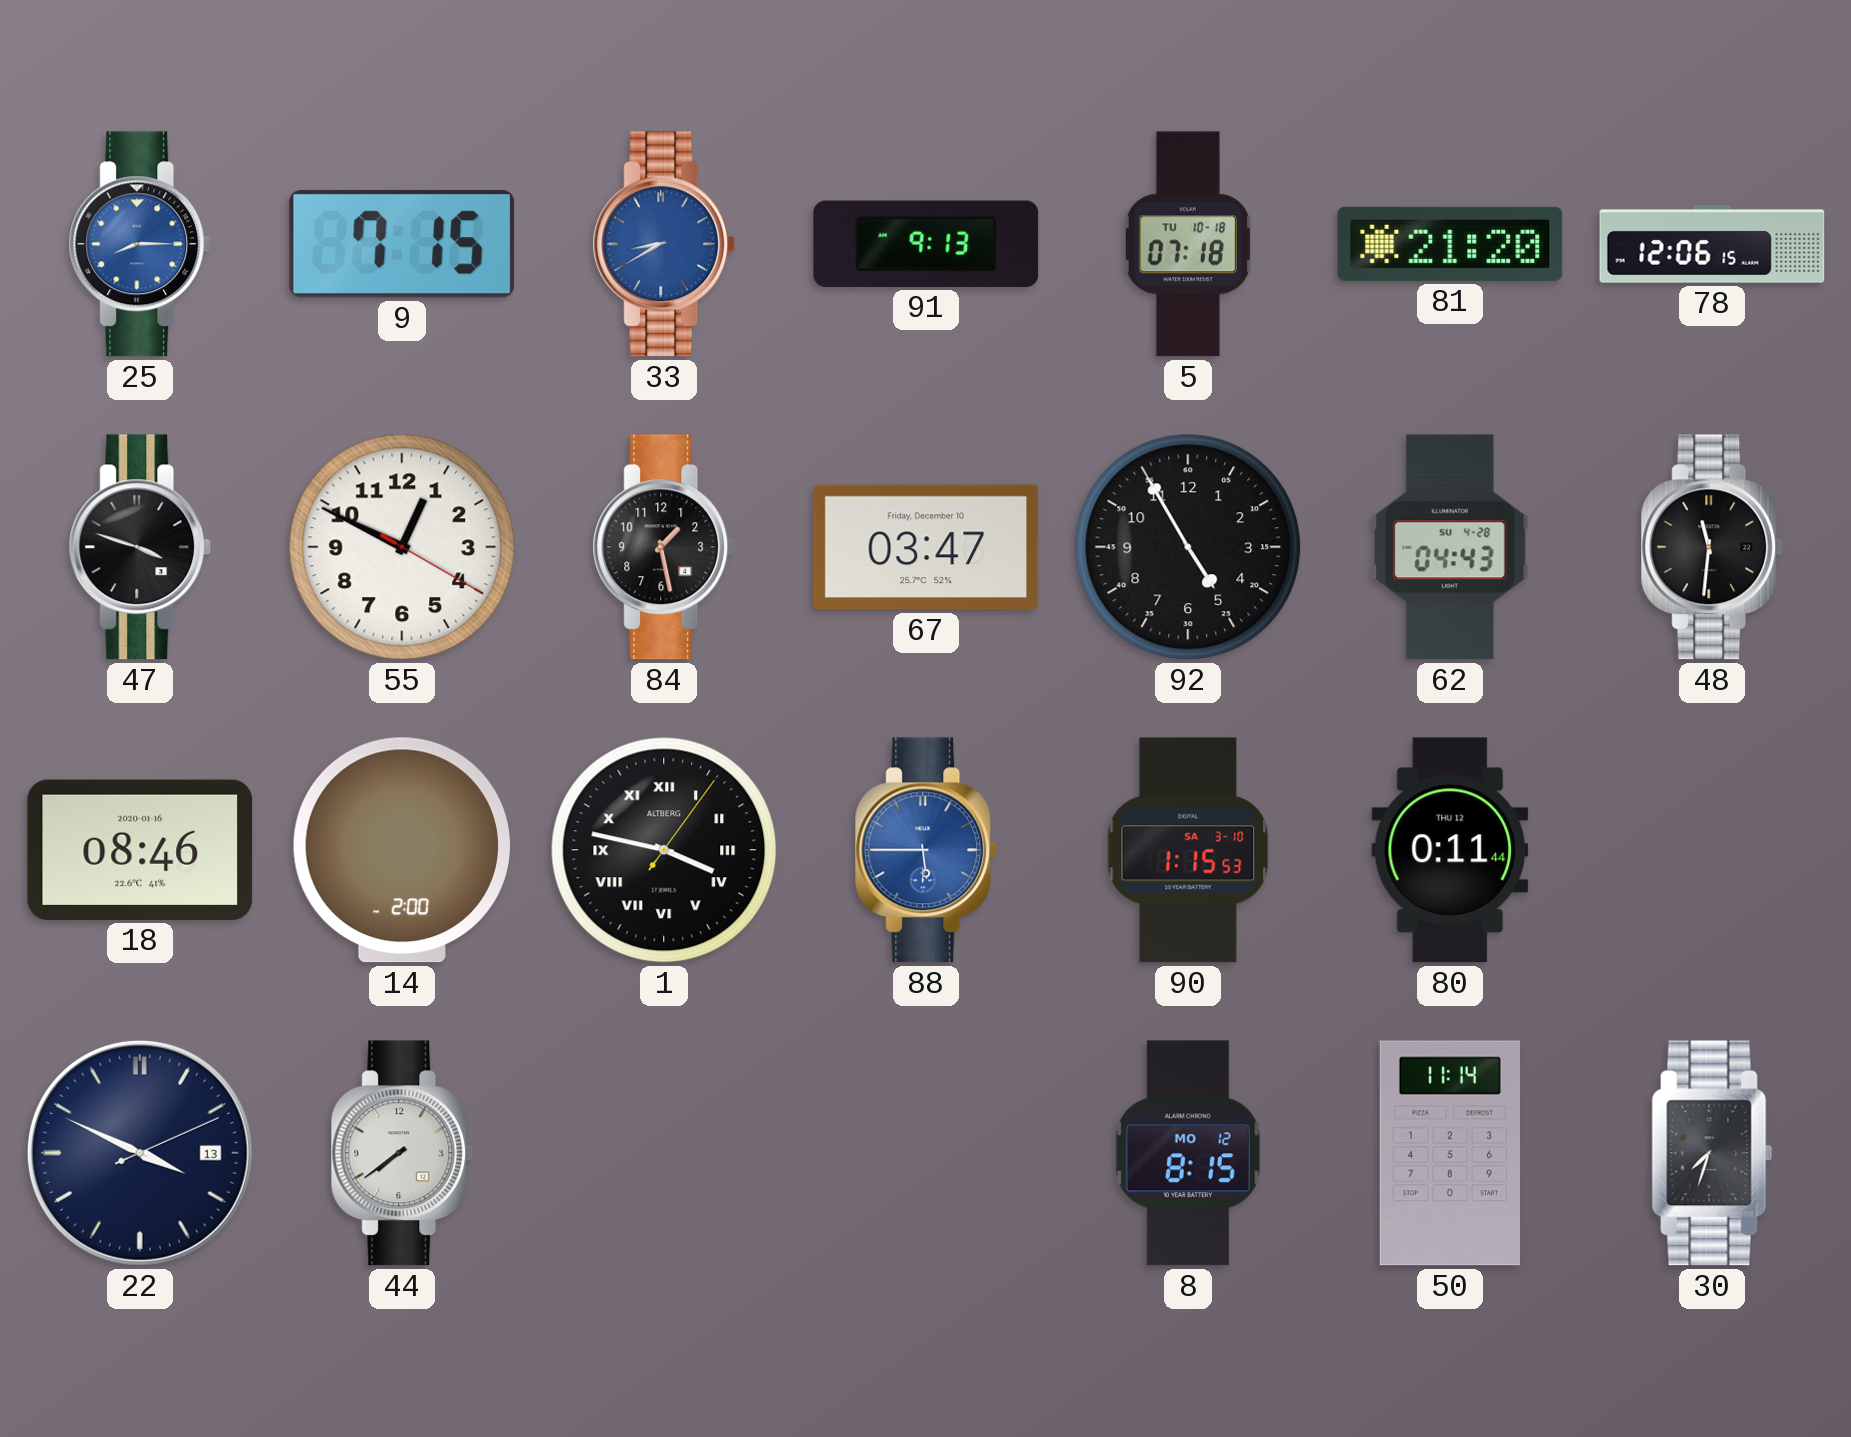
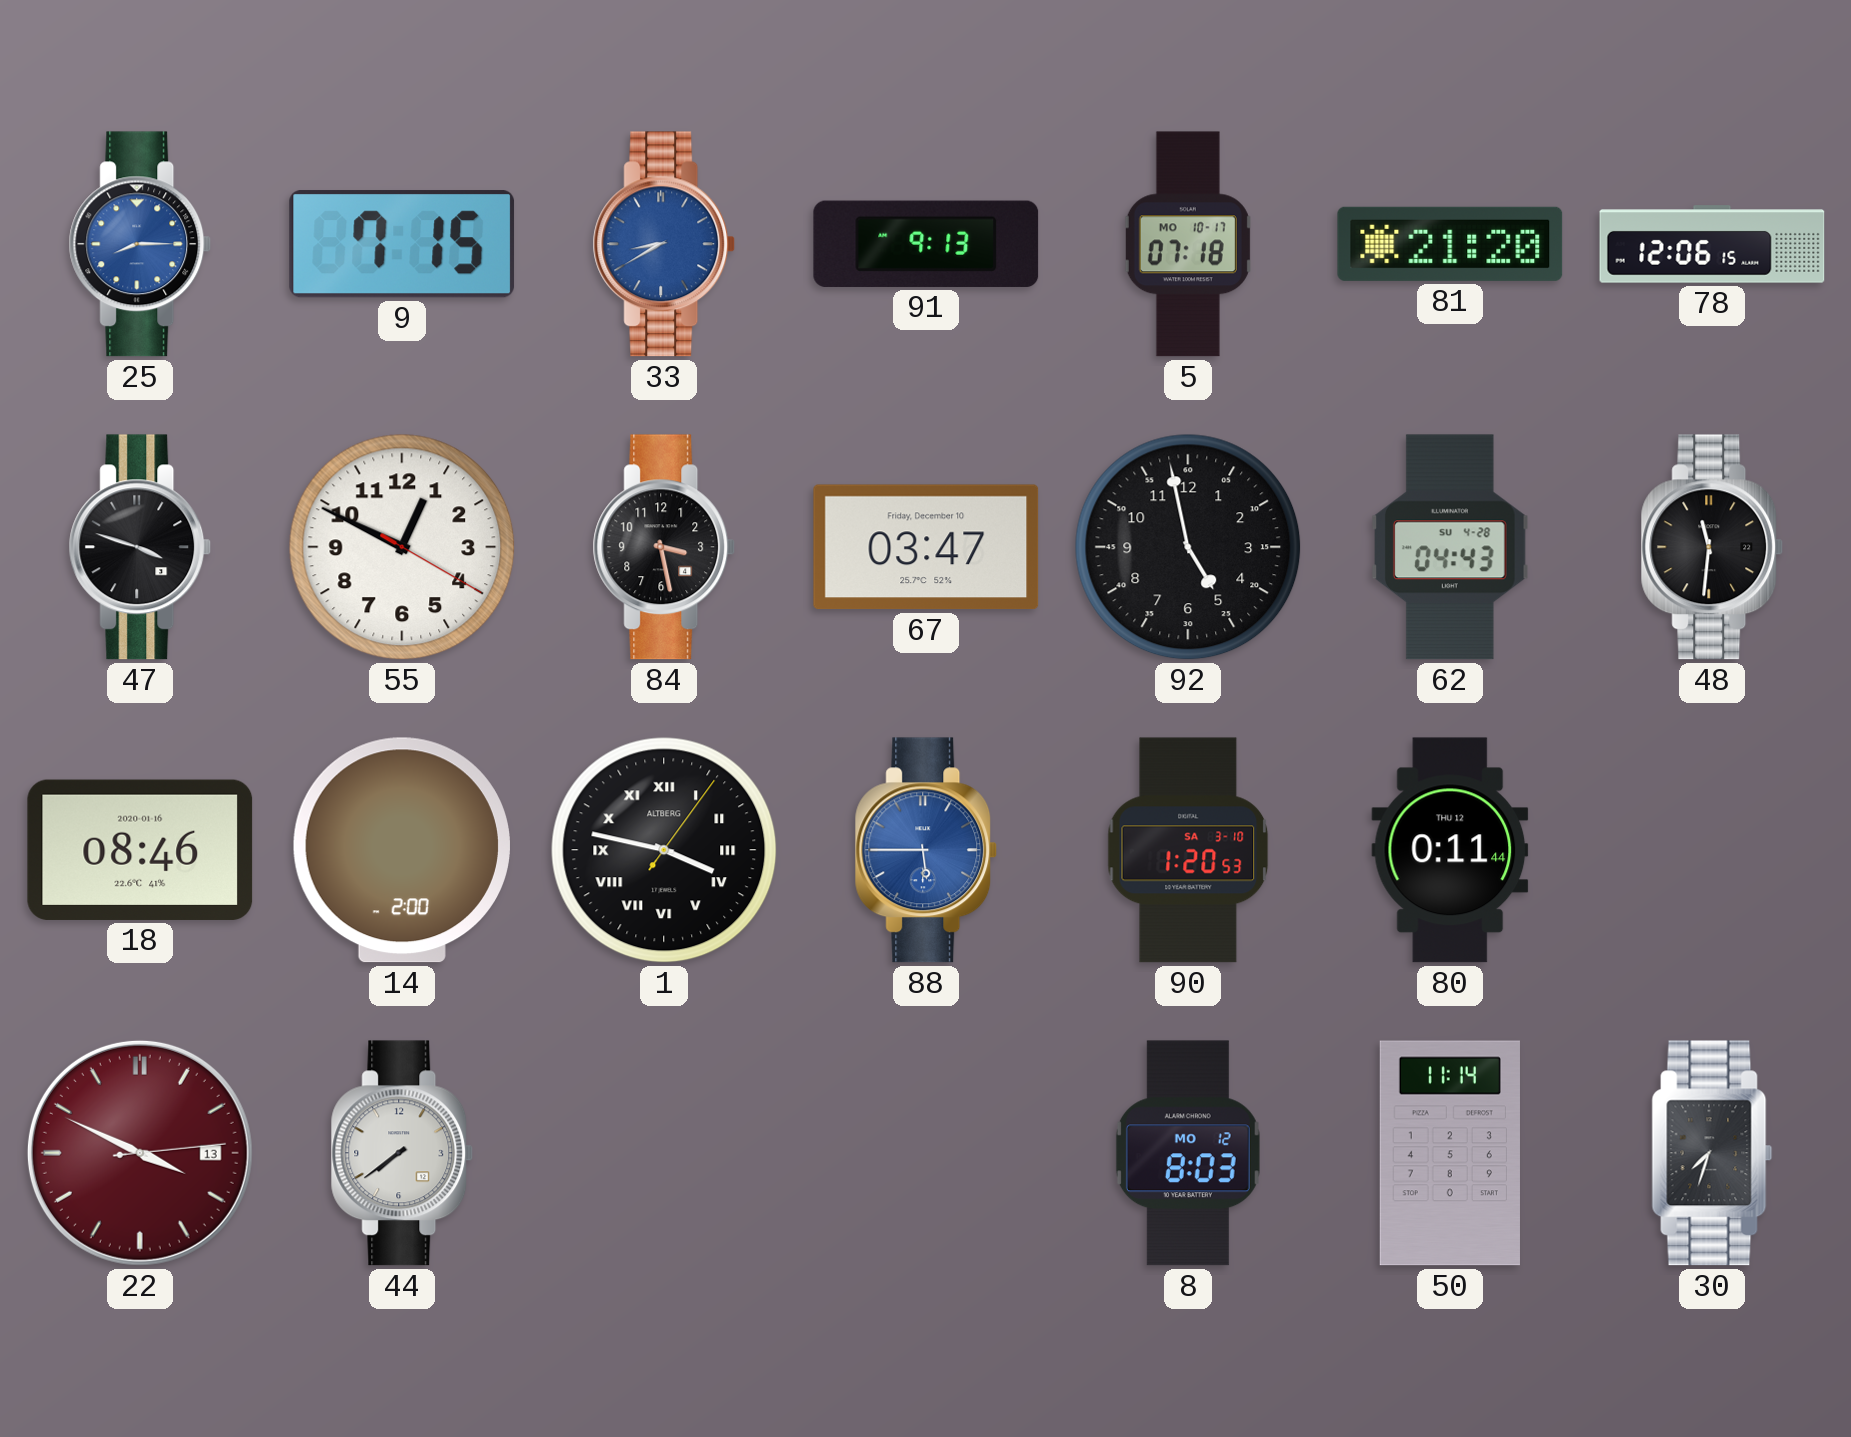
5 date: TU 10-18 -> MO 10-17 (1188, 244)
84: 1:28 -> 3:28 (664, 547)
92: 4:55 -> 4:58 (1188, 547)
90: 1:15 -> 1:20 (1188, 850)
22: 3:49:11 -> 3:49:14 (140, 1153)
22 dial: navy -> burgundy (140, 1153)
8: 8:15 -> 8:03 (1188, 1153)
